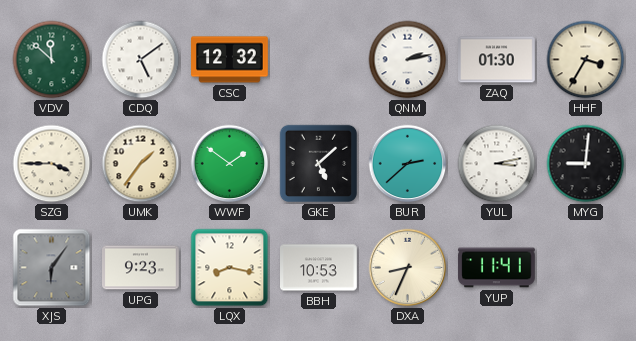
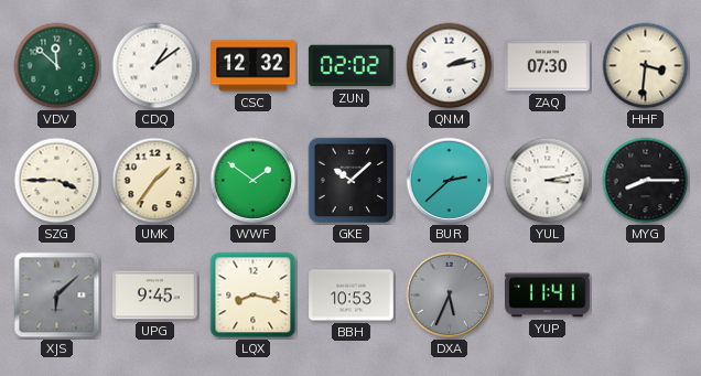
CDQ: 5:09 -> 1:09 (155, 66)
ZUN: none -> 02:02 (350, 66)
ZAQ: 01:30 -> 07:30 (548, 66)
HHF: 3:35 -> 3:31 (646, 66)
GKE: 5:08 -> 10:08 (352, 181)
MYG: 9:01 -> 8:15 (646, 181)
XJS: 6:06 -> 6:08 (57, 296)
UPG: 9:23 -> 9:45 (155, 296)
DXA: 8:34 -> 5:34 (450, 296)
DXA dial: cream -> grey (450, 296)
